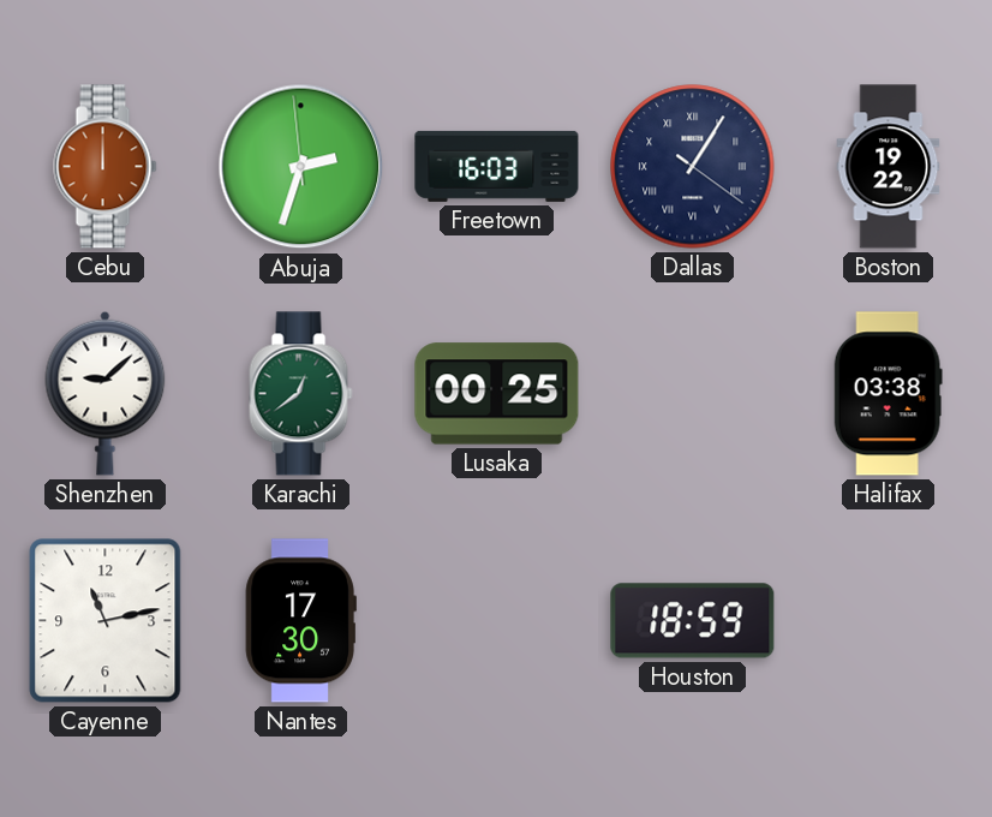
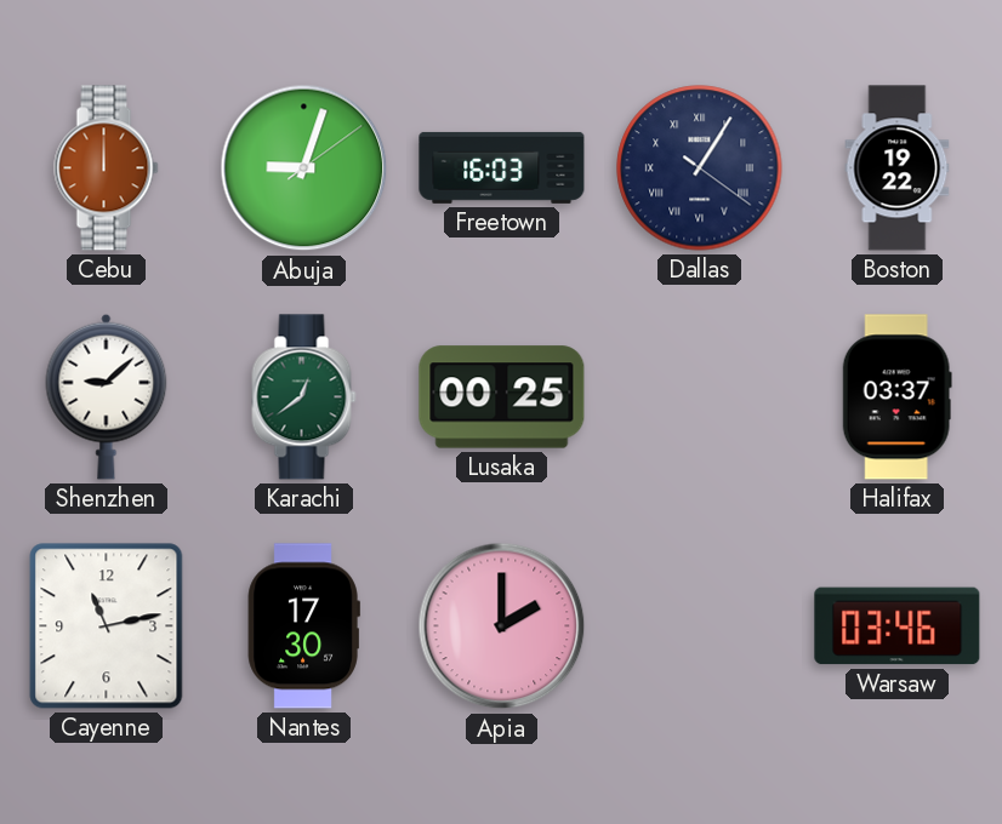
Abuja: 2:32 -> 9:03 (304, 168)
Halifax: 03:38 -> 03:37 (896, 397)
Apia: none -> 2:00 (502, 626)
Houston: 18:59 -> none (693, 621)
Warsaw: none -> 03:46 (898, 626)
